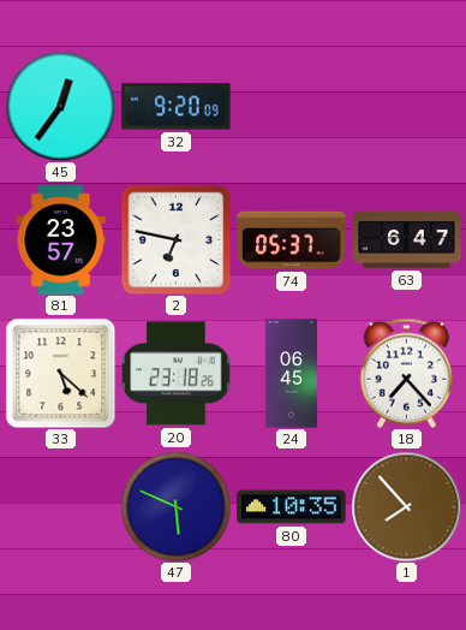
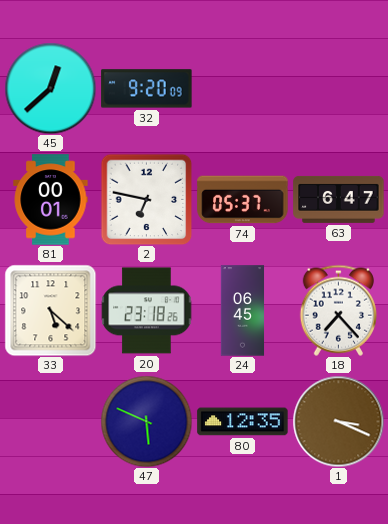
45: 12:36 -> 12:38 (50, 88)
81: 23:57 -> 00:01 (51, 200)
80: 10:35 -> 12:35 (243, 422)
1: 7:53 -> 3:19 (338, 421)
